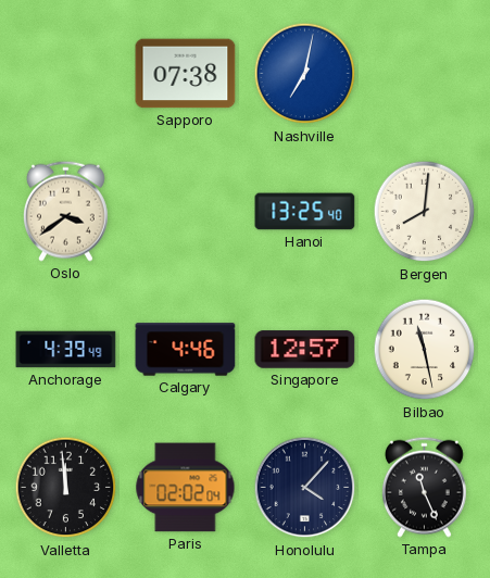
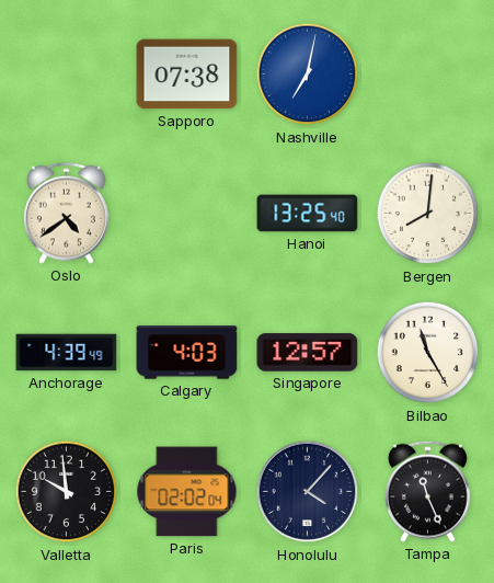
Oslo: 3:39 -> 4:39 (66, 213)
Calgary: 4:46 -> 4:03 (187, 353)
Bilbao: 11:28 -> 11:25 (428, 353)
Valletta: 11:59 -> 9:59 (67, 492)
